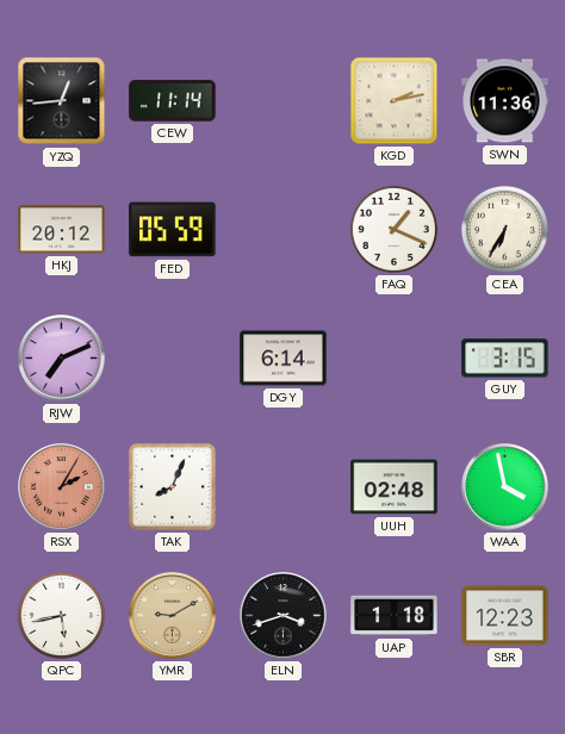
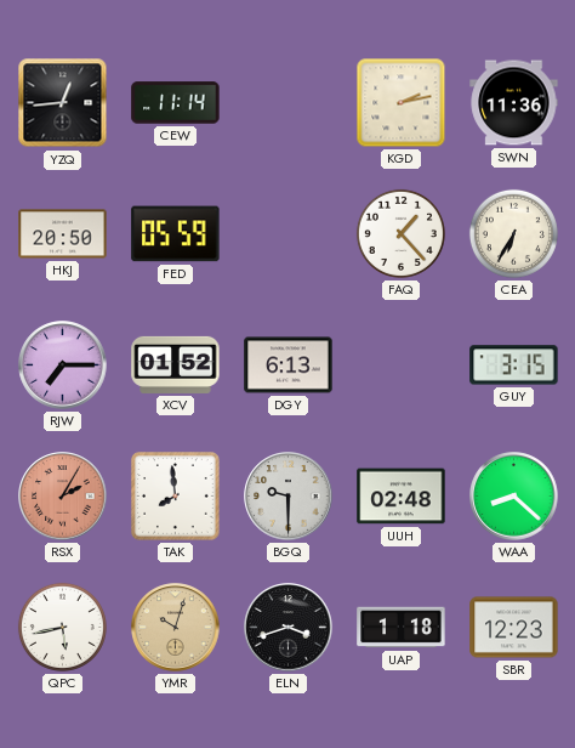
HKJ: 20:12 -> 20:50 (63, 234)
FAQ: 1:19 -> 1:23 (400, 233)
RJW: 7:11 -> 7:15 (63, 365)
XCV: none -> 01:52 (176, 364)
DGY: 6:14 -> 6:13 (289, 365)
TAK: 8:04 -> 7:59 (176, 497)
BGQ: none -> 9:30 (289, 497)
WAA: 3:58 -> 8:22 (514, 497)
YMR: 9:10 -> 10:03 (176, 628)
